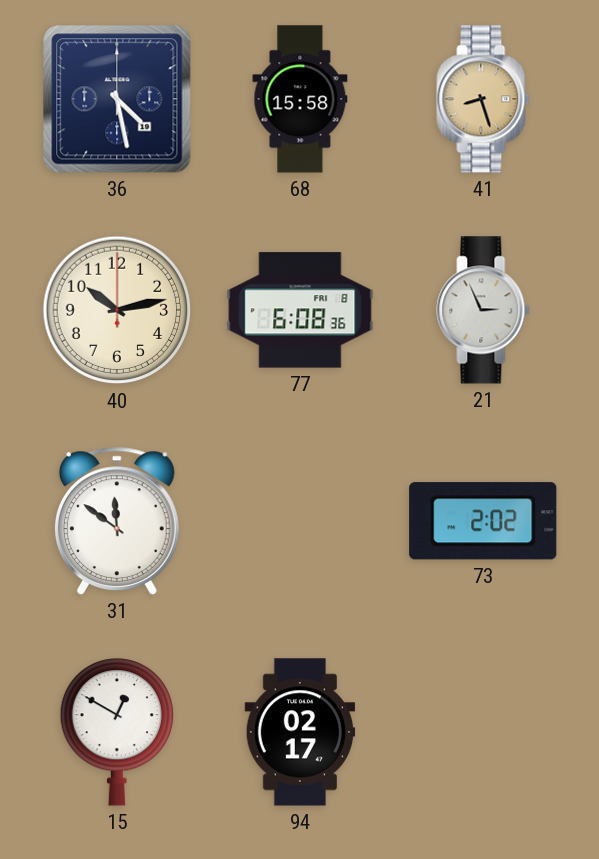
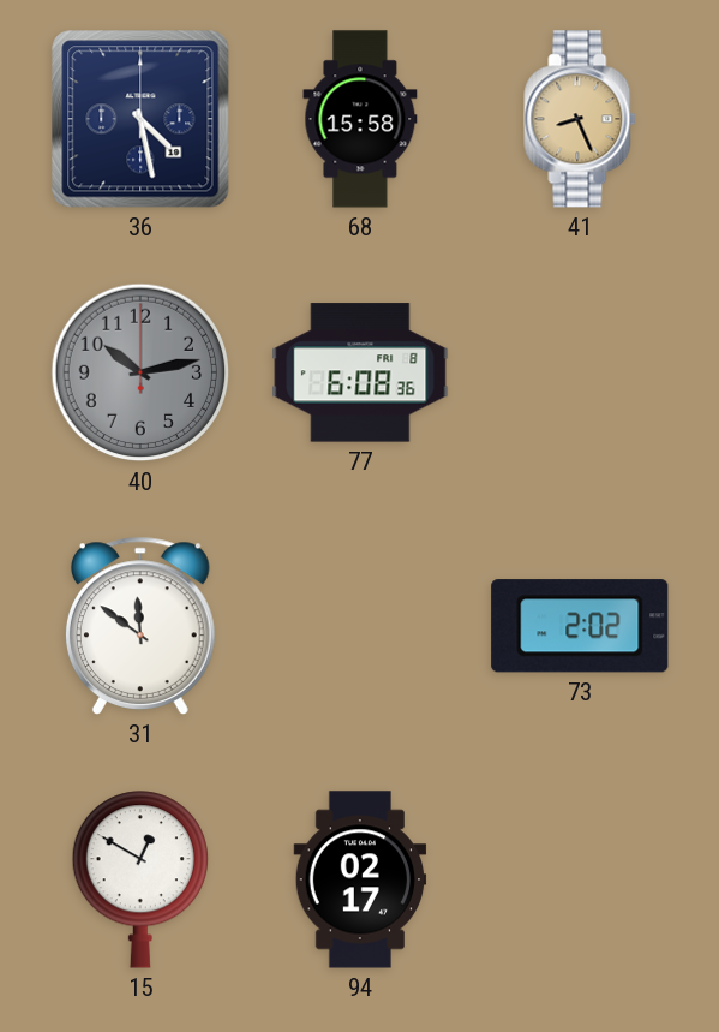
41: 8:27 -> 8:26 (580, 119)
40 dial: cream -> grey (140, 372)
21: 2:56 -> none (483, 310)
